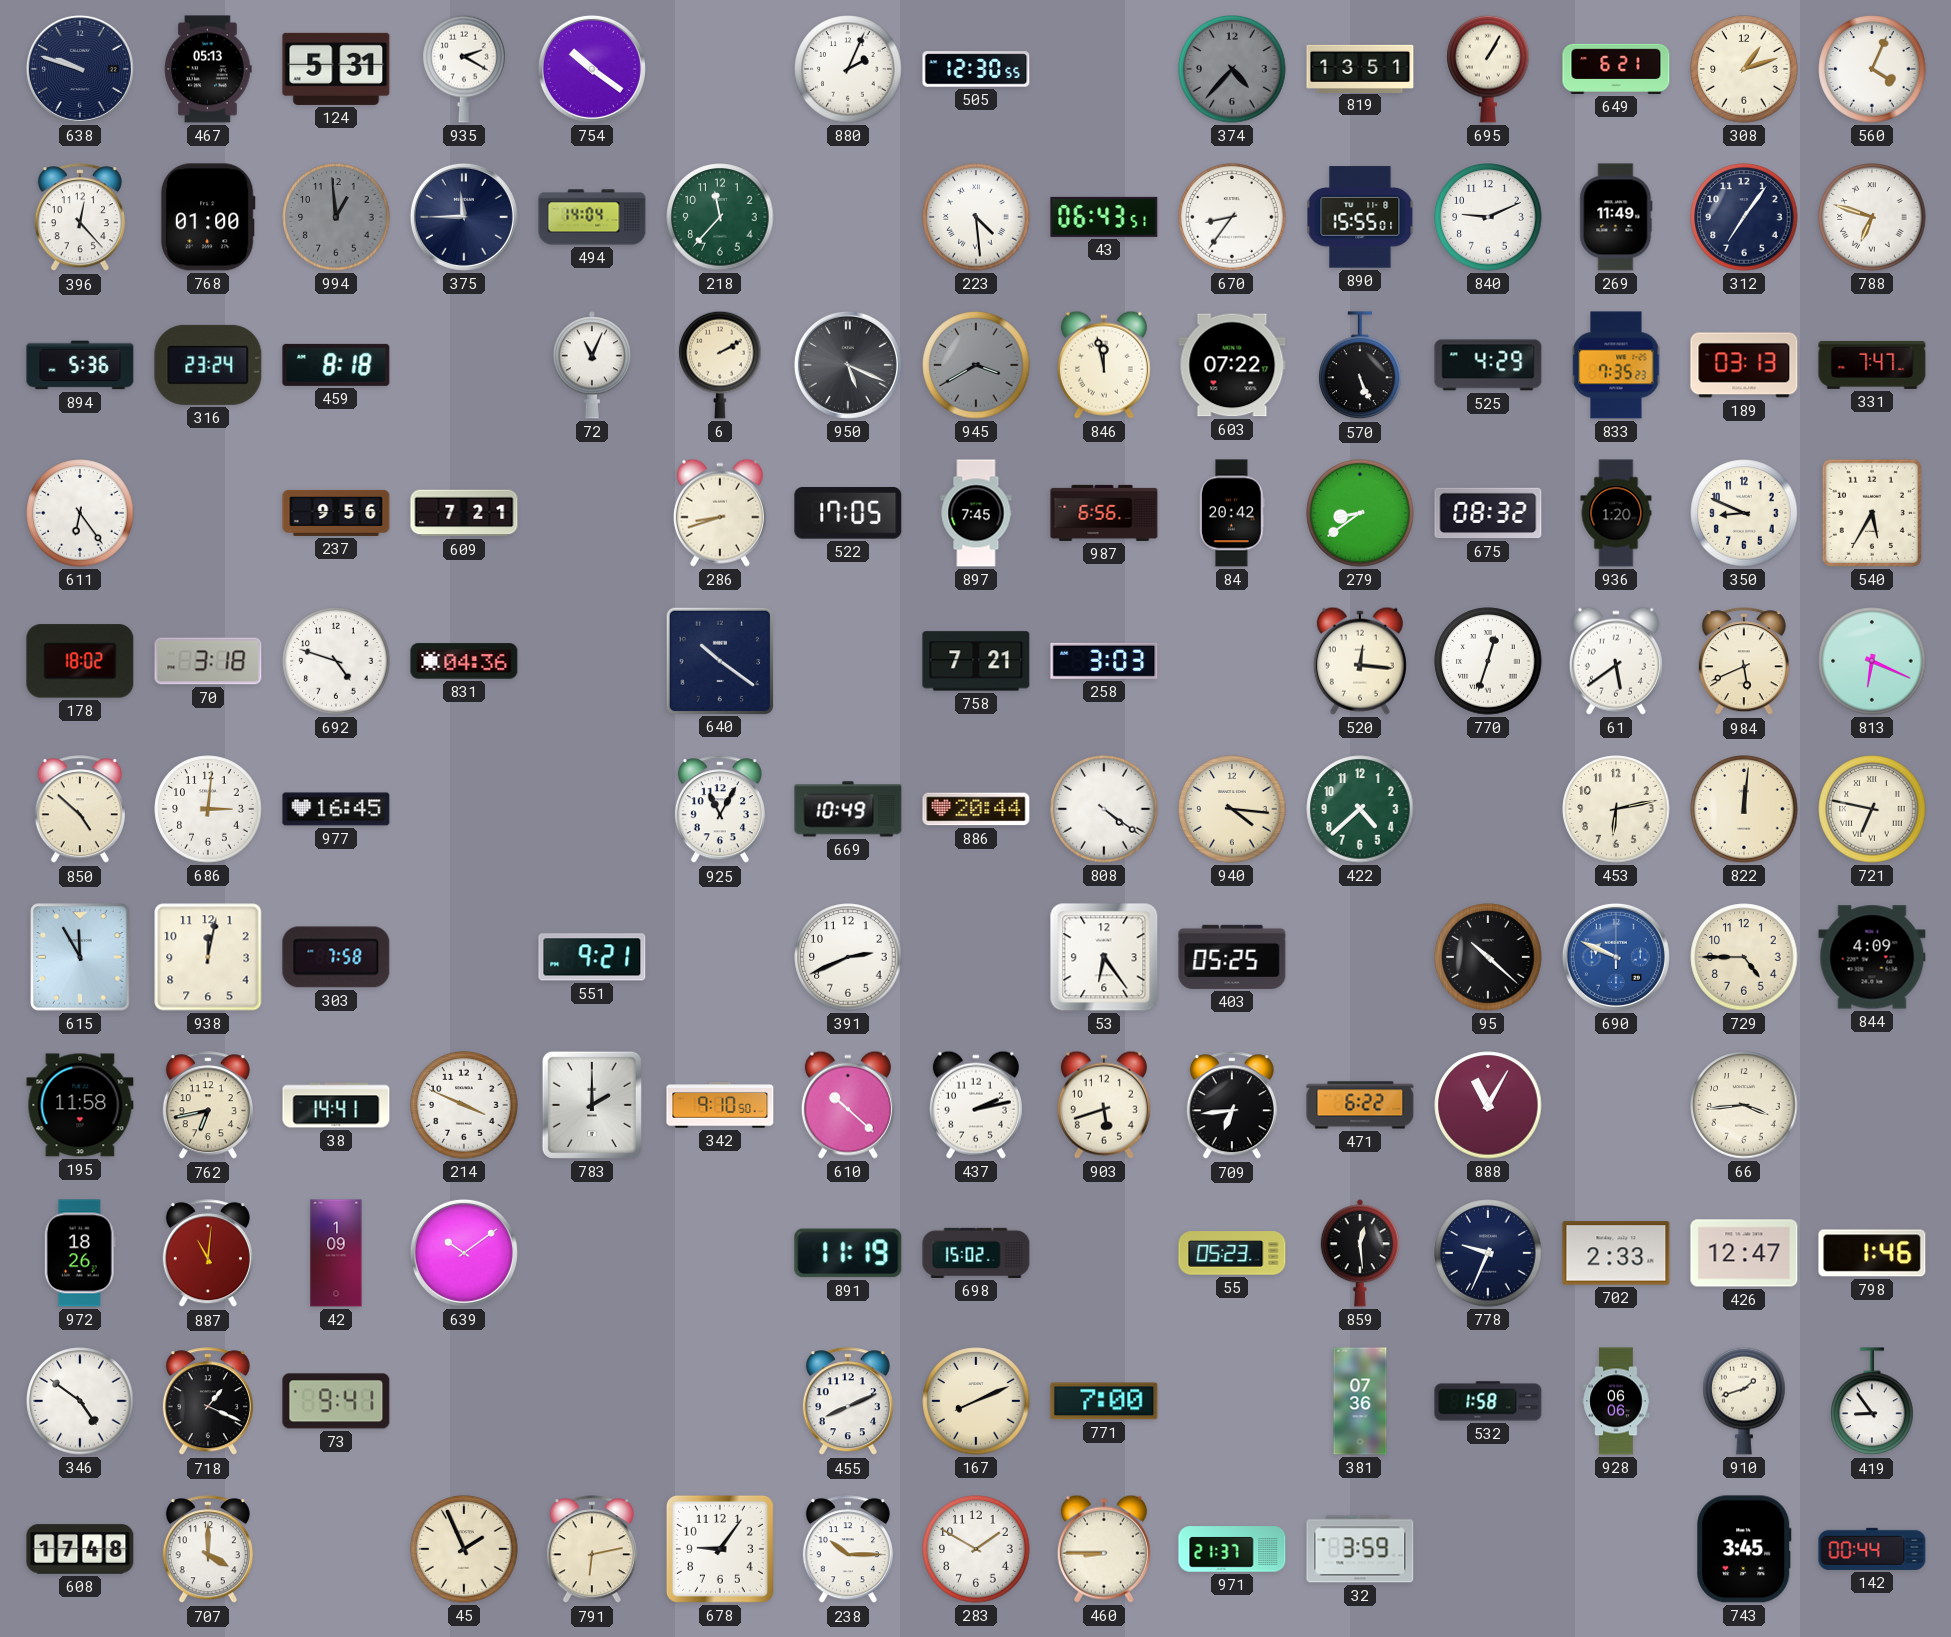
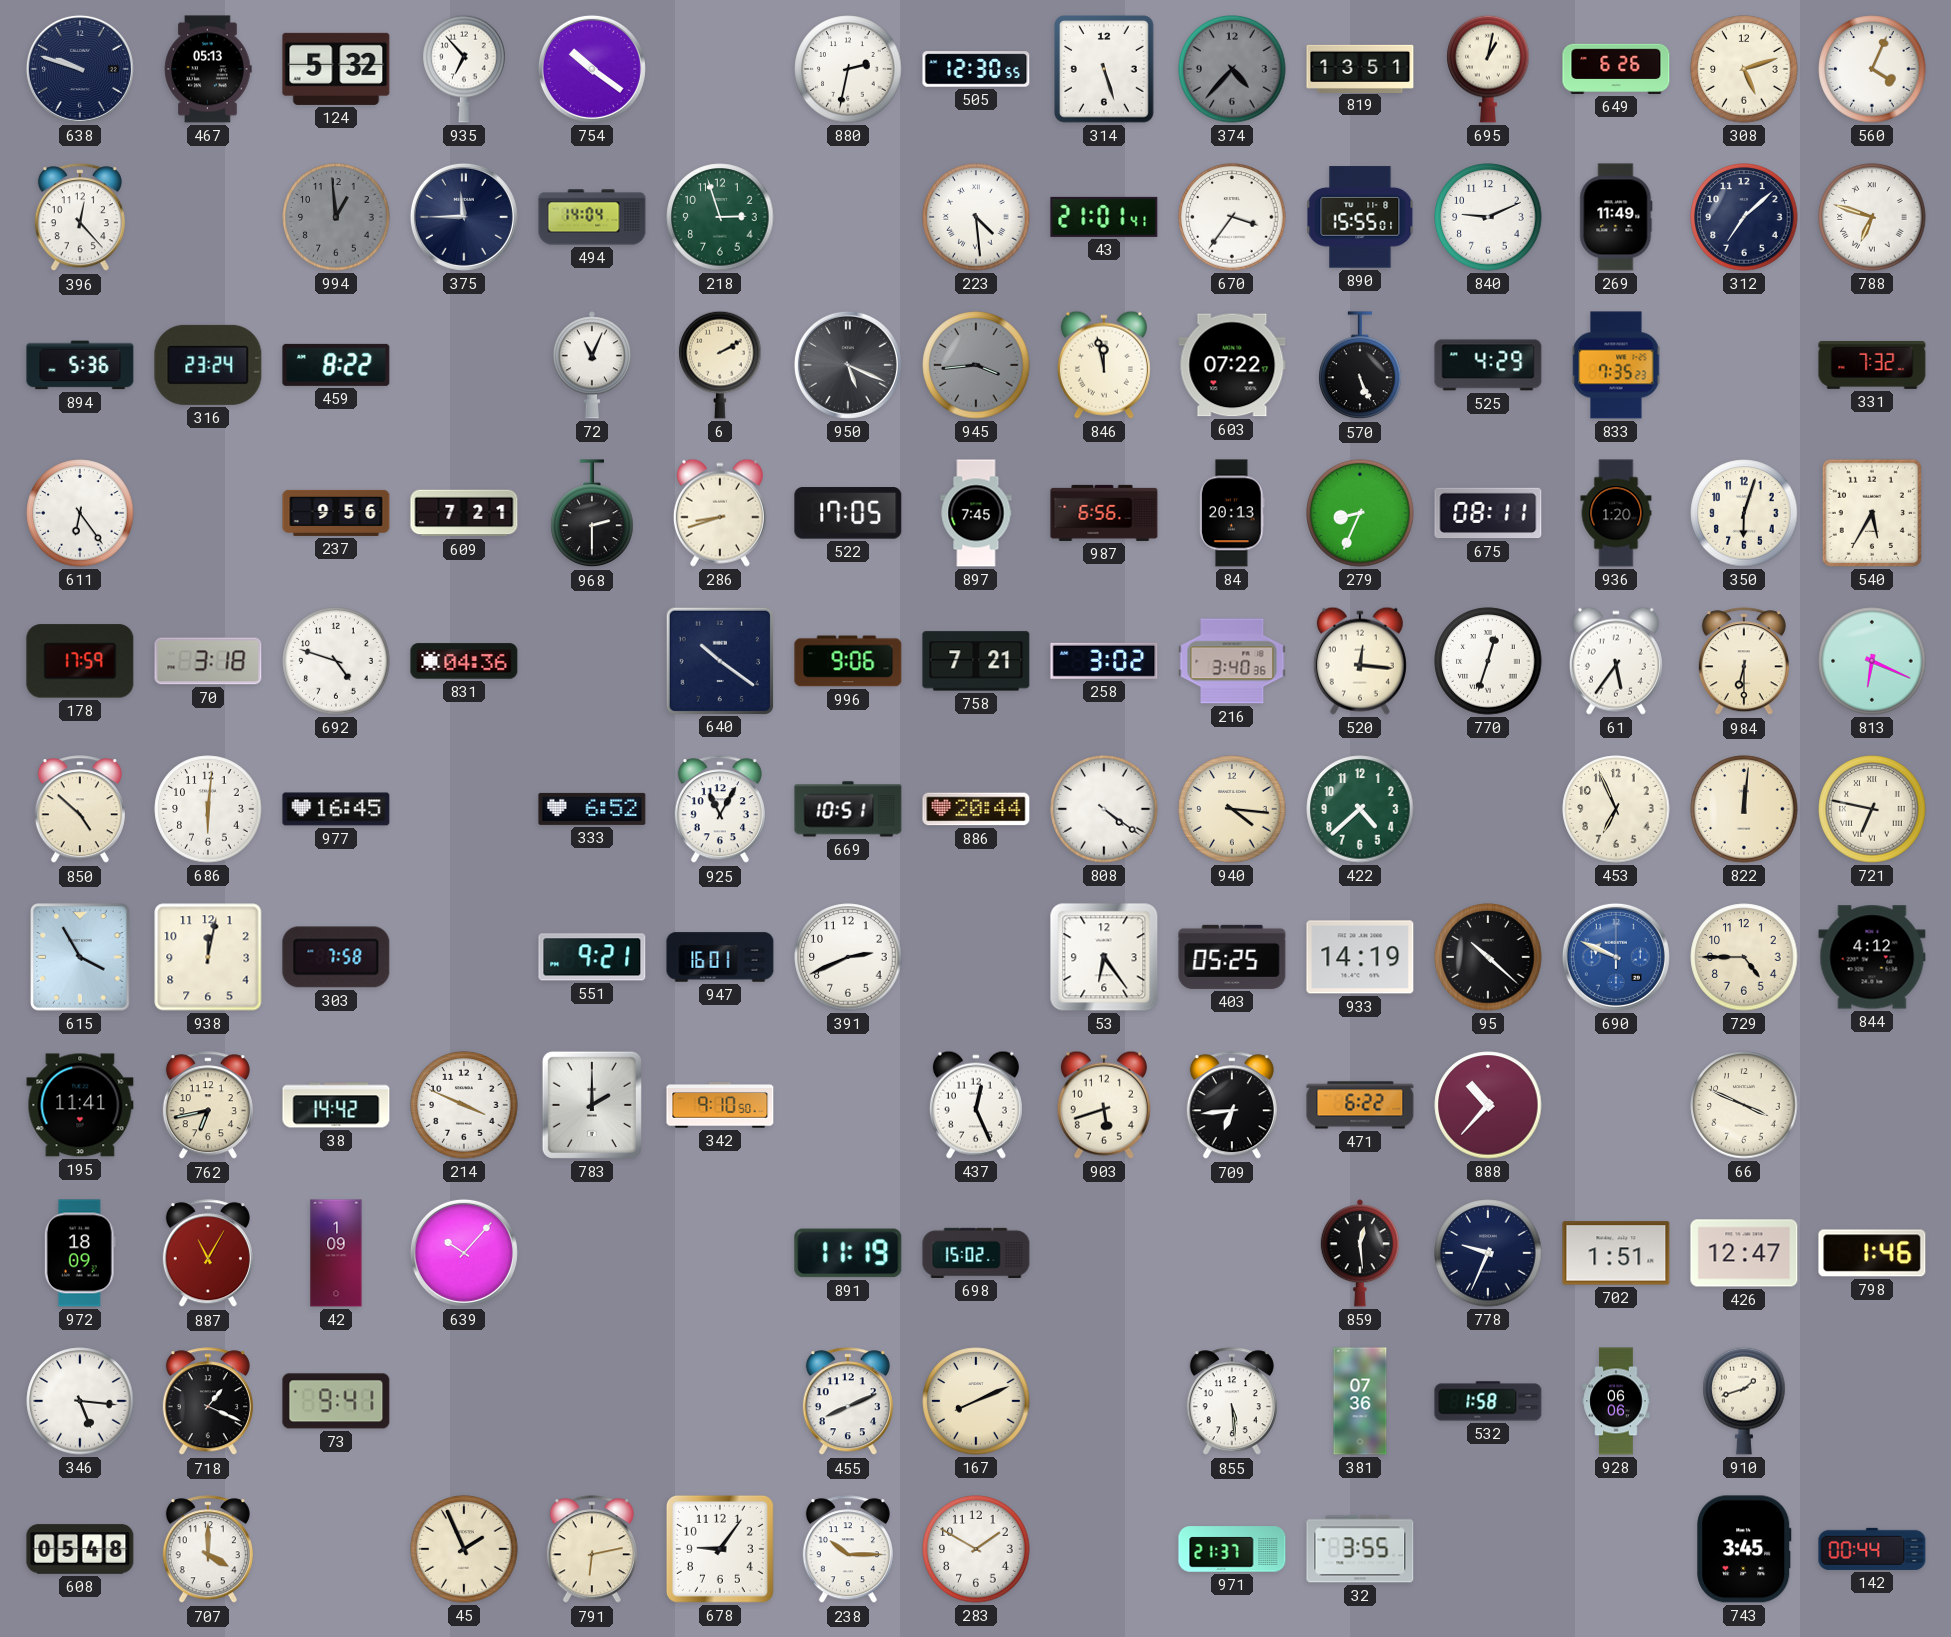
124: 5:31 -> 5:32 (336, 69)
935: 2:20 -> 6:53 (464, 69)
880: 2:04 -> 2:32 (848, 69)
314: none -> 5:27 (1104, 69)
695: 1:05 -> 1:02 (1488, 69)
649: 6:21 -> 6:26 (1616, 69)
308: 1:12 -> 5:12 (1744, 69)
768: 01:00 -> none (208, 217)
218: 11:37 -> 2:57 (720, 217)
43: 06:43 -> 21:01 (1104, 217)
670: 8:36 -> 3:36 (1232, 217)
312: 7:06 -> 7:08 (1744, 217)
459: 8:18 -> 8:22 (336, 365)
945: 3:40 -> 3:44 (976, 365)
189: 03:13 -> none (1744, 365)
331: 7:47 -> 7:32 (1872, 365)
968: none -> 2:30 (592, 514)
84: 20:42 -> 20:13 (1233, 513)
279: 8:39 -> 8:34 (1360, 513)
675: 08:32 -> 08:11 (1488, 513)
350: 8:49 -> 6:03 (1744, 513)
178: 18:02 -> 17:59 (80, 661)
996: none -> 9:06 (848, 661)
258: 3:03 -> 3:02 (1104, 661)
216: none -> 3:40 (1232, 661)
61: 5:39 -> 5:36 (1616, 661)
984: 5:41 -> 6:30 (1744, 662)
686: 3:01 -> 6:01 (208, 809)
333: none -> 6:52 (592, 809)
669: 10:49 -> 10:51 (848, 809)
453: 6:13 -> 6:56 (1616, 809)
615: 11:55 -> 3:55 (80, 957)
947: none -> 16:01 (720, 957)
933: none -> 14:19 (1360, 957)
844: 4:09 -> 4:12 (1872, 957)
195: 11:58 -> 11:41 (80, 1105)
38: 14:41 -> 14:42 (336, 1105)
610: 10:22 -> none (848, 1105)
437: 2:13 -> 12:26 (976, 1105)
888: 11:05 -> 10:37 (1488, 1105)
66: 3:44 -> 3:49 (1744, 1105)
972: 18:26 -> 18:09 (80, 1253)
887: 11:01 -> 11:05 (208, 1254)
639: 10:09 -> 10:07 (464, 1253)
55: 05:23 -> none (1232, 1253)
702: 2:33 -> 1:51 (1616, 1253)
346: 4:51 -> 5:16 (80, 1401)
771: 7:00 -> none (1104, 1401)
855: none -> 5:29 (1232, 1402)
419: 8:54 -> none (1872, 1402)
608: 17:48 -> 05:48 (80, 1549)
460: 8:45 -> none (1104, 1549)
32: 3:59 -> 3:55 (1360, 1549)
